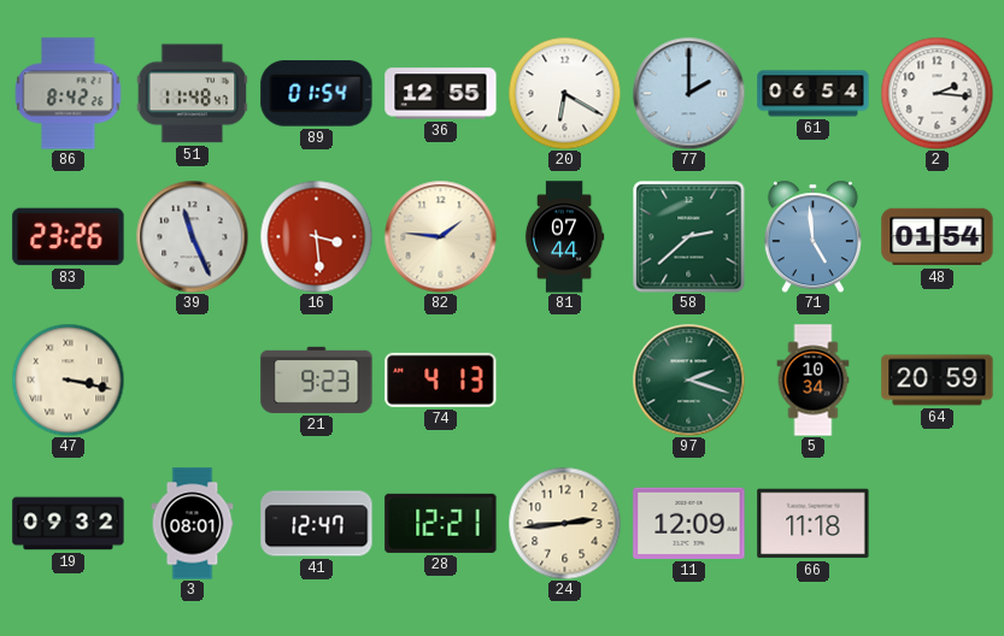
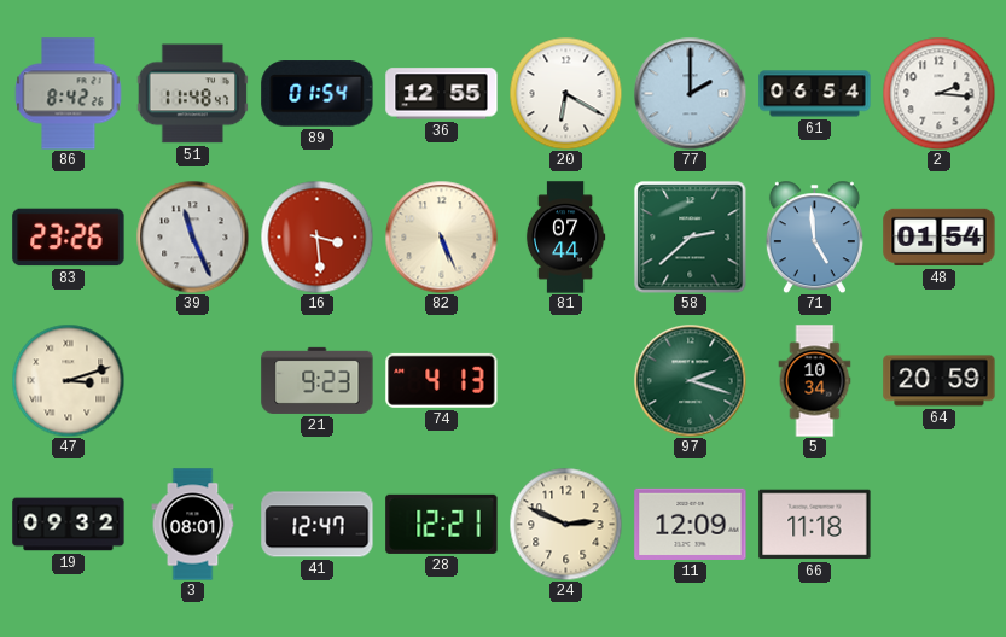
82: 1:46 -> 5:26 (441, 236)
47: 3:17 -> 3:12 (68, 380)
24: 2:44 -> 2:49 (565, 524)
